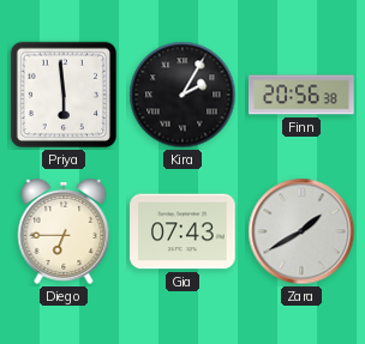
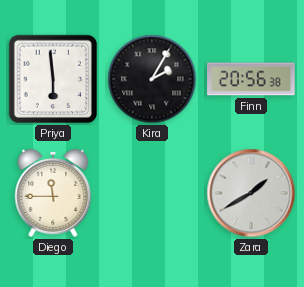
Diego: 6:45 -> 11:45 (53, 193)
Gia: 07:43 -> none (182, 231)
